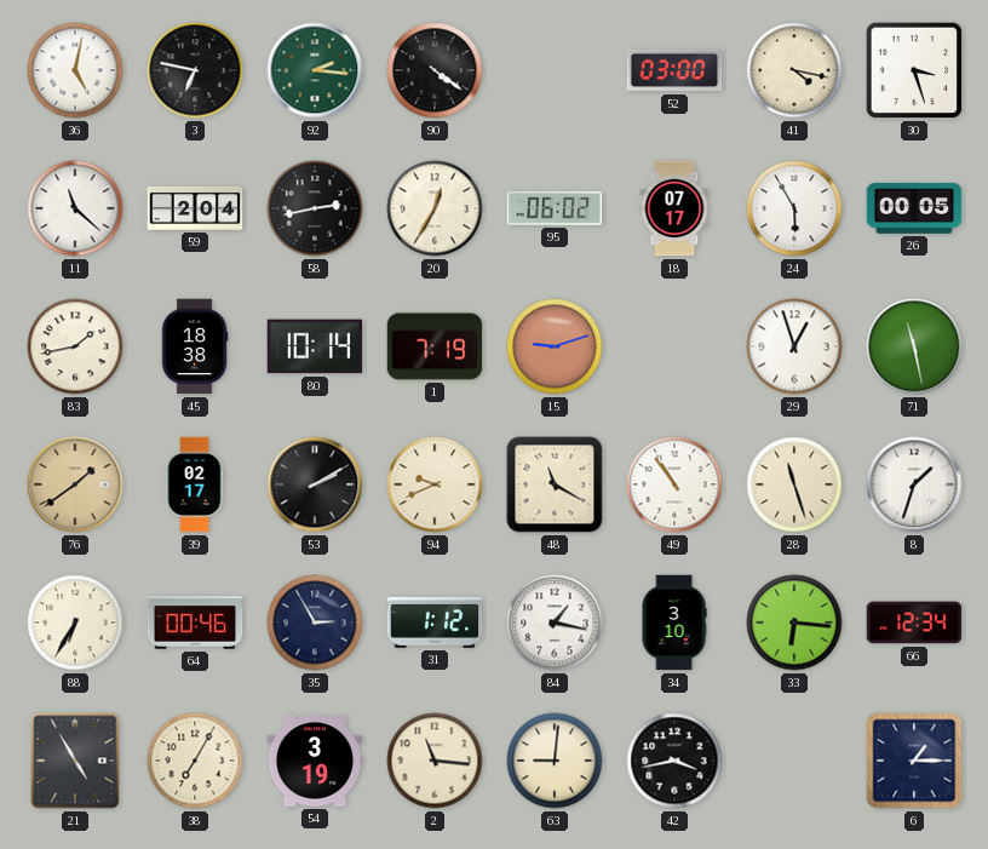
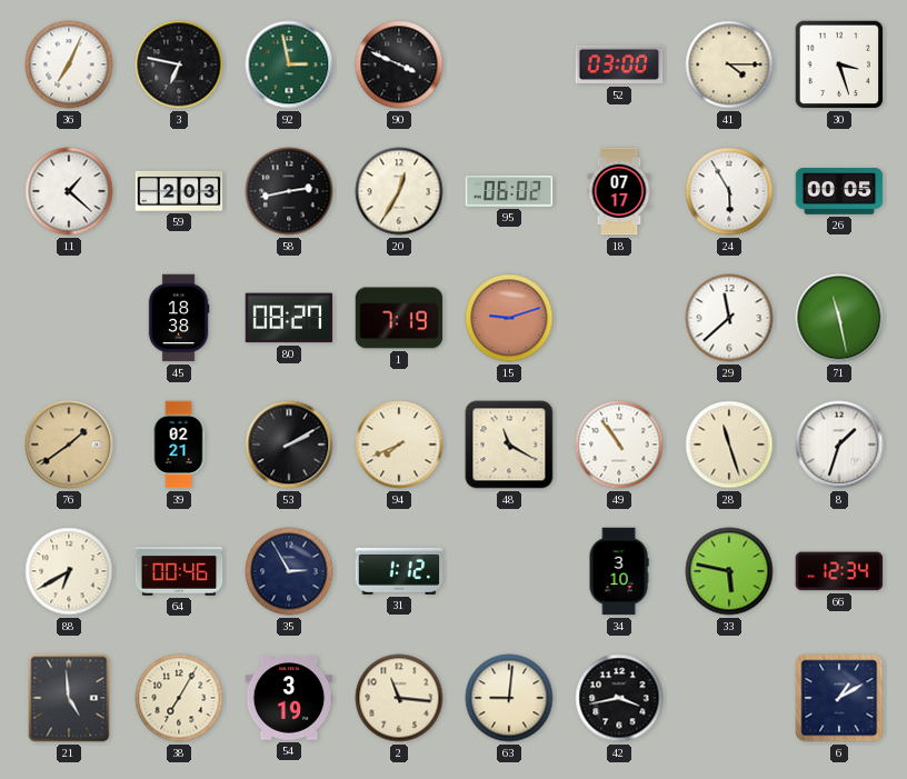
36: 5:02 -> 7:04 (69, 64)
92: 2:16 -> 2:58 (289, 64)
90: 4:21 -> 3:49 (399, 64)
41: 4:17 -> 4:15 (729, 64)
11: 11:22 -> 1:22 (69, 191)
59: 2:04 -> 2:03 (179, 191)
83: 1:43 -> none (75, 346)
80: 10:14 -> 08:27 (289, 318)
29: 12:57 -> 11:38 (729, 318)
39: 02:17 -> 02:21 (179, 445)
94: 9:41 -> 7:41 (399, 445)
88: 6:35 -> 6:40 (69, 571)
84: 1:17 -> none (555, 623)
33: 6:16 -> 5:47 (729, 571)
21: 4:55 -> 4:59 (69, 698)
6: 1:15 -> 1:10 (839, 698)
